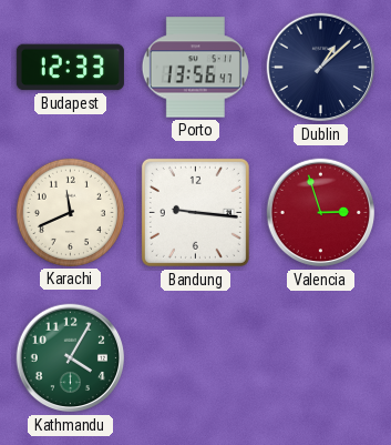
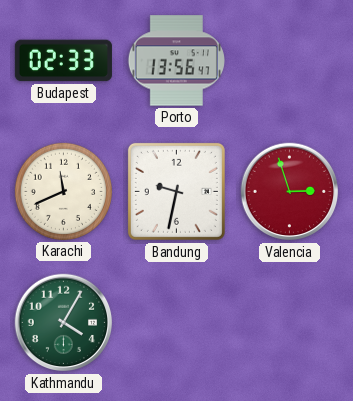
Budapest: 12:33 -> 02:33 (63, 61)
Dublin: 1:08 -> none (321, 68)
Bandung: 9:16 -> 9:32 (176, 191)
